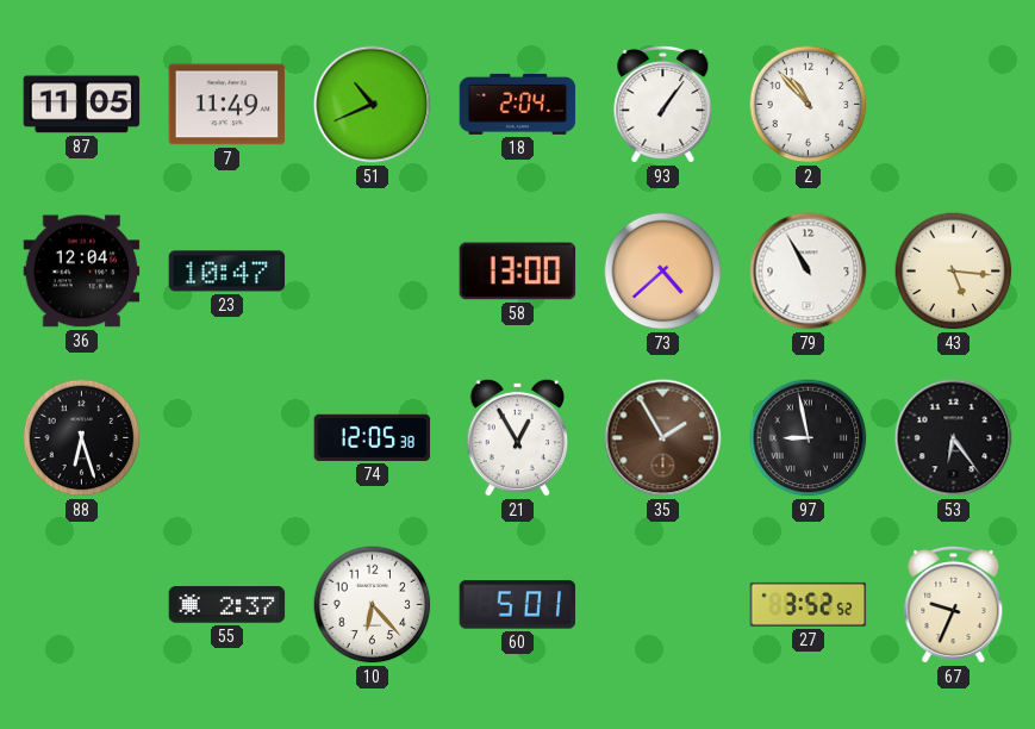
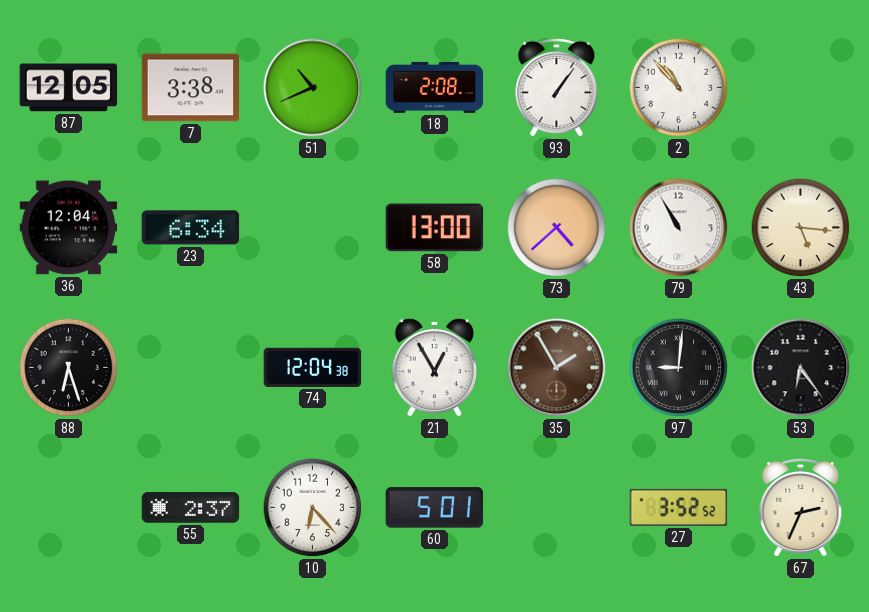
87: 11:05 -> 12:05 (69, 88)
7: 11:49 -> 3:38 (191, 88)
18: 2:04 -> 2:08 (435, 87)
23: 10:47 -> 6:34 (191, 228)
74: 12:05 -> 12:04 (313, 367)
97: 8:58 -> 9:01 (679, 368)
67: 9:34 -> 2:34 (801, 507)
